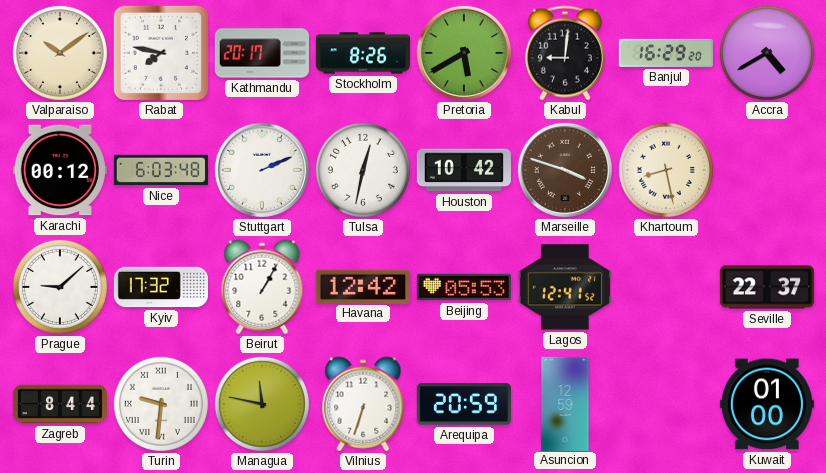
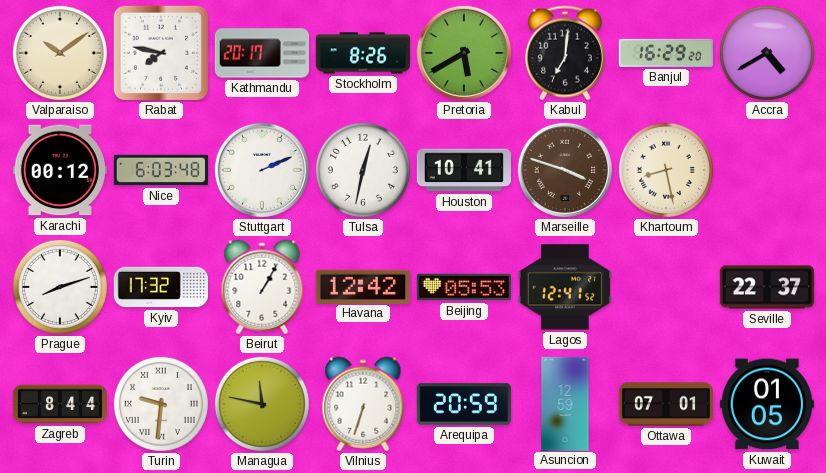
Kabul: 9:01 -> 7:01 (565, 53)
Houston: 10:42 -> 10:41 (464, 170)
Prague: 9:08 -> 8:12 (60, 287)
Ottawa: none -> 07:01 (665, 404)
Kuwait: 01:00 -> 01:05 (767, 404)
